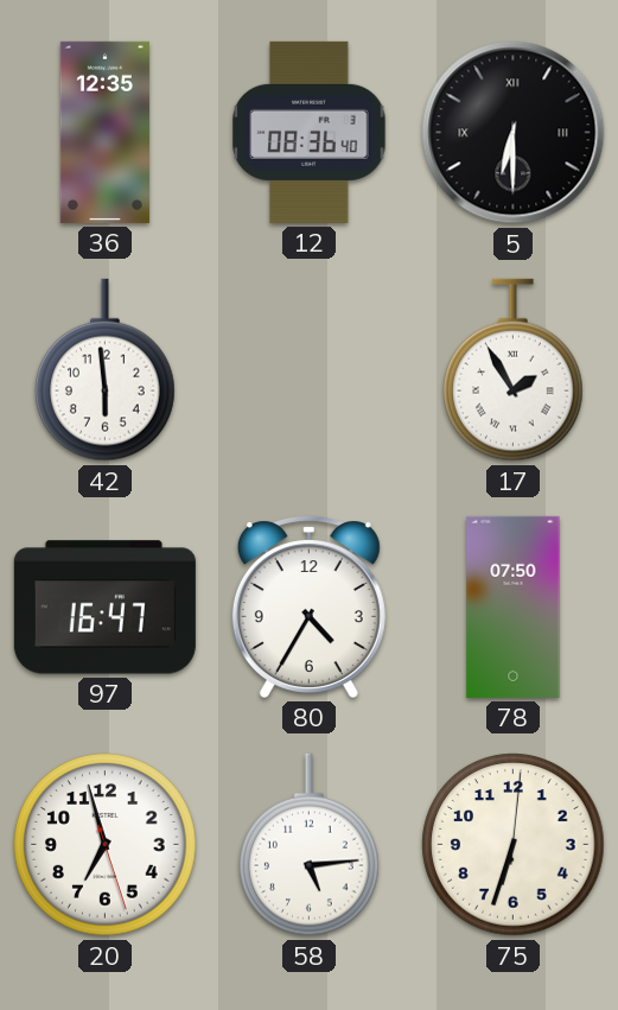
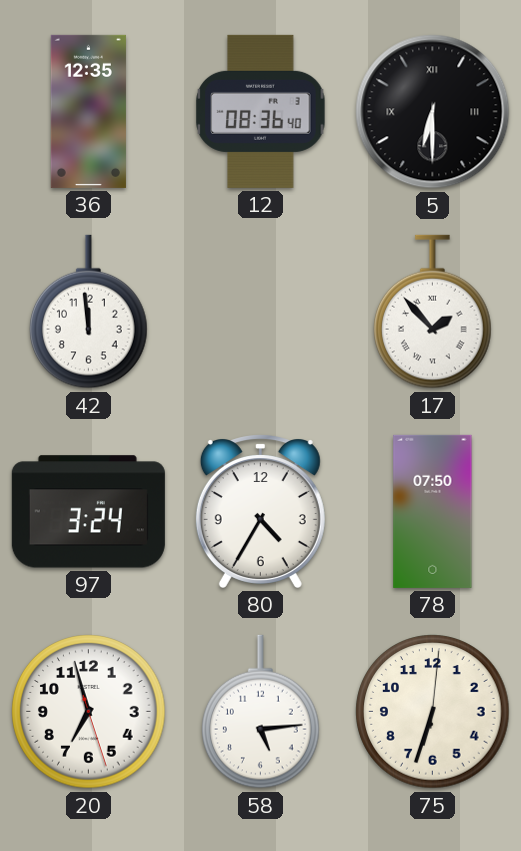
42: 5:59 -> 11:59 (89, 312)
17: 1:55 -> 1:53 (433, 312)
97: 16:47 -> 3:24 (88, 512)
